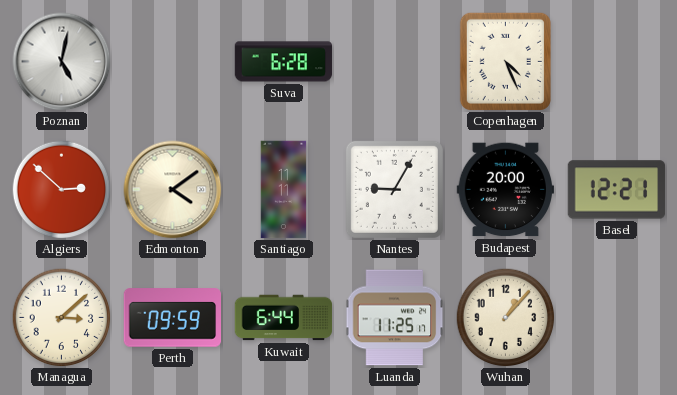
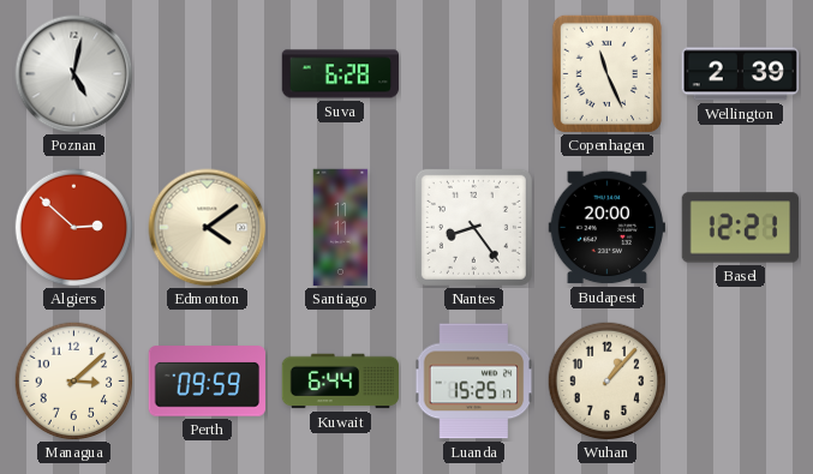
Copenhagen: 4:26 -> 11:26 (606, 73)
Wellington: none -> 2:39 (741, 74)
Nantes: 9:05 -> 8:24 (473, 227)
Luanda: 11:25 -> 15:25 (474, 382)
